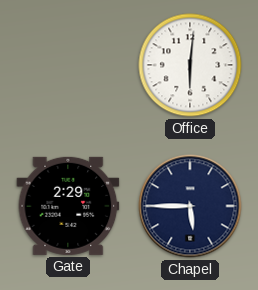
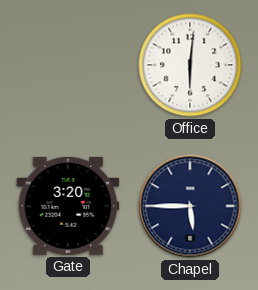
Gate: 2:29 -> 3:20 (68, 206)
